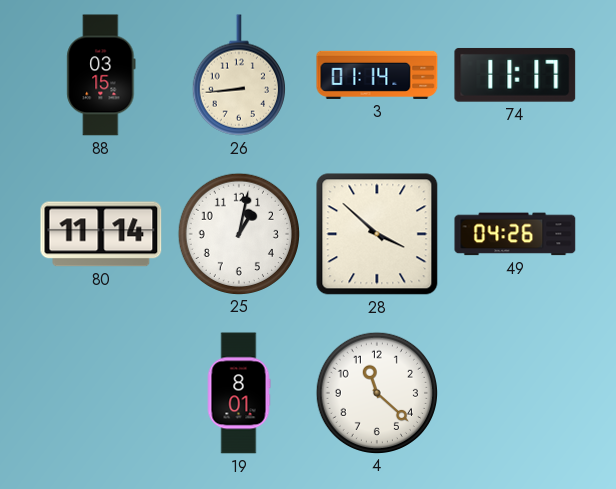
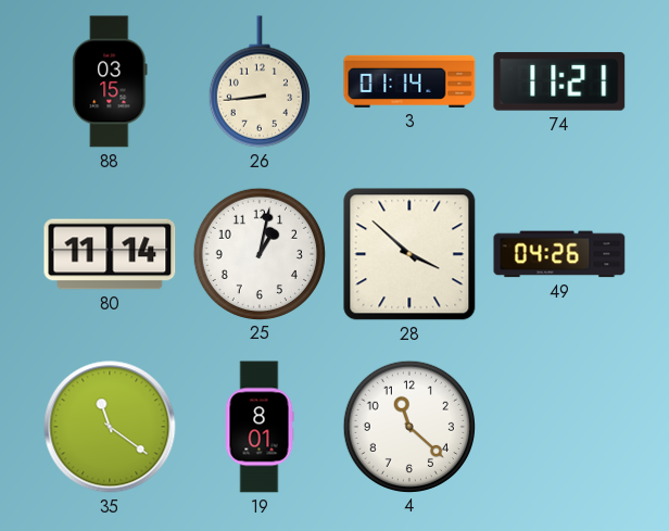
74: 11:17 -> 11:21 (559, 81)
35: none -> 11:21 (110, 427)
